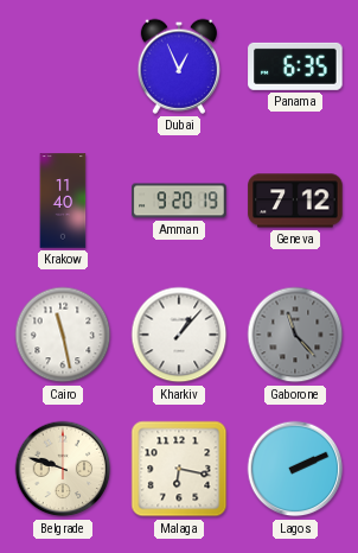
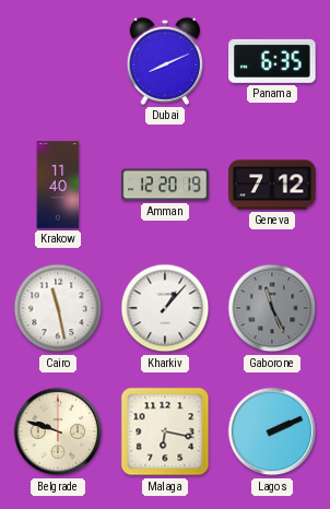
Dubai: 12:56 -> 8:11 (164, 61)
Amman: 9:20 -> 12:20 (165, 185)
Gaborone: 11:23 -> 11:26 (272, 308)
